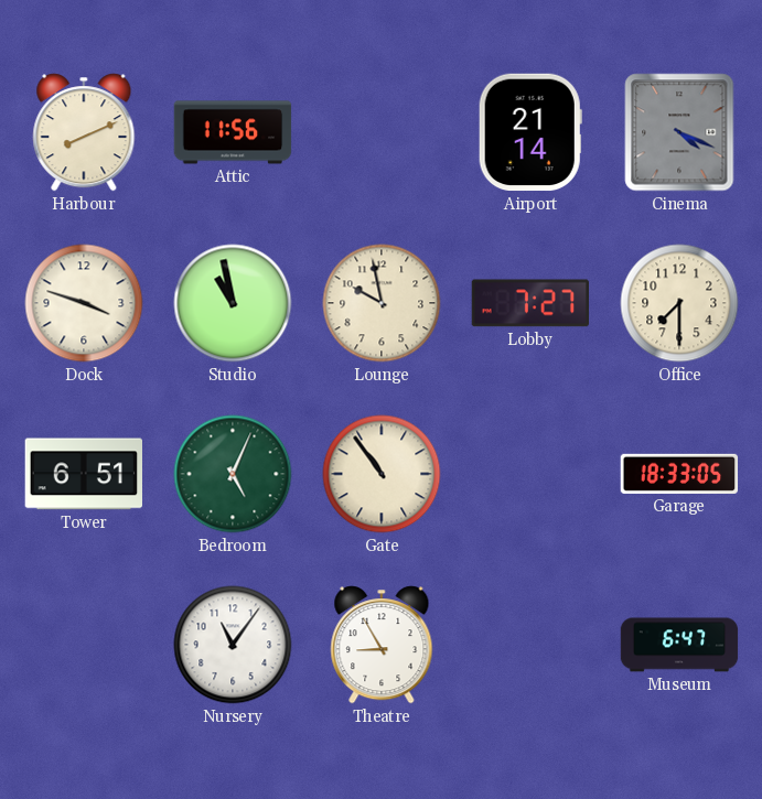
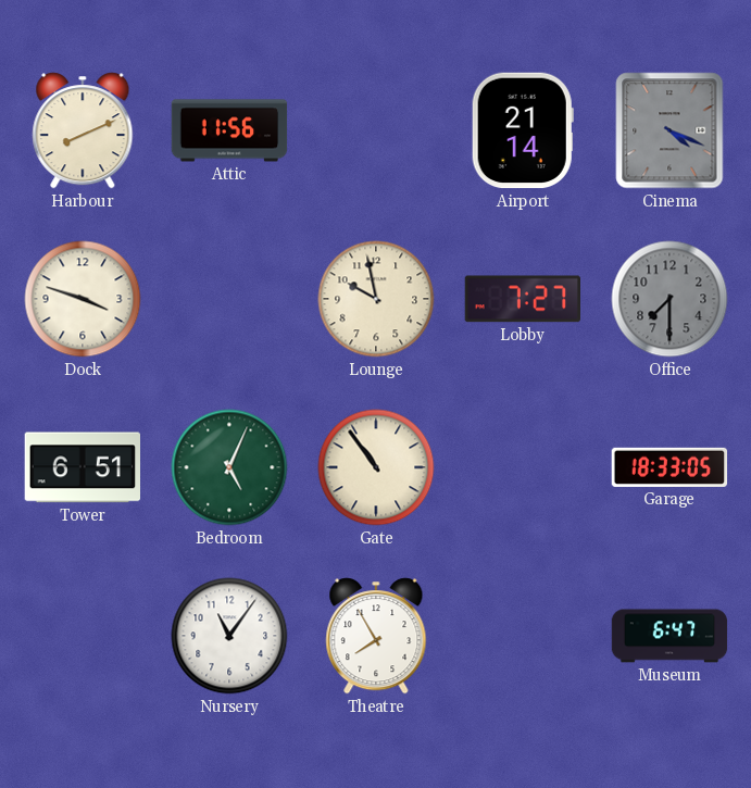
Studio: 10:58 -> none (233, 303)
Office dial: cream -> grey (669, 299)
Theatre: 8:55 -> 7:55 (376, 636)
